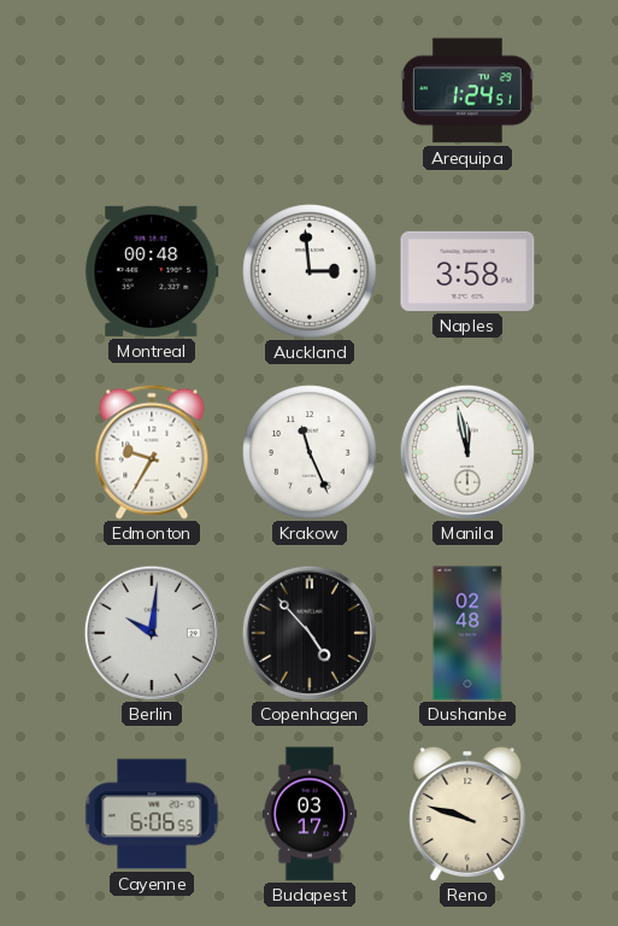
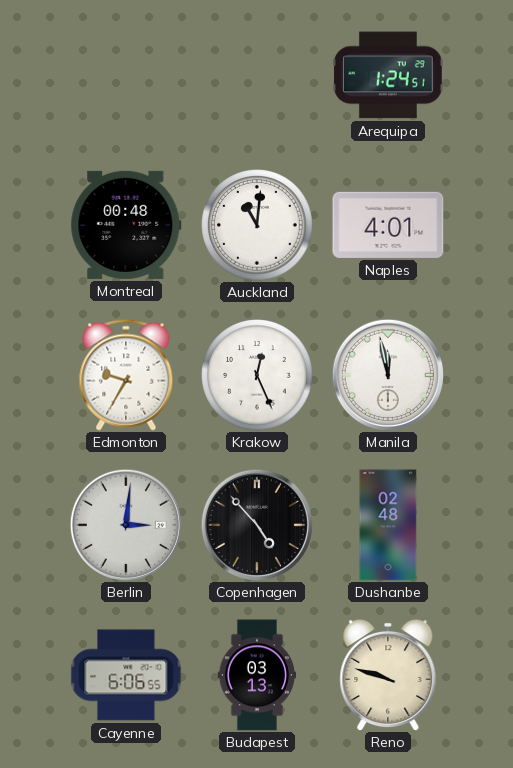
Auckland: 2:59 -> 11:01 (257, 225)
Naples: 3:58 -> 4:01 (388, 225)
Krakow: 11:26 -> 12:26 (257, 375)
Berlin: 10:01 -> 3:01 (126, 525)
Budapest: 03:17 -> 03:13 (256, 675)
